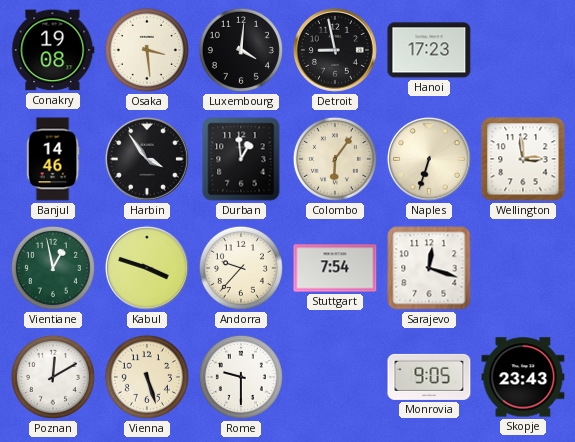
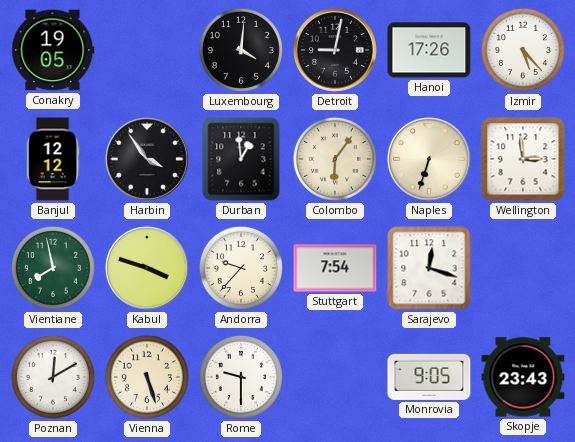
Conakry: 19:08 -> 19:05 (53, 50)
Osaka: 3:29 -> none (147, 50)
Detroit: 8:58 -> 9:02 (335, 50)
Hanoi: 17:23 -> 17:26 (429, 50)
Izmir: none -> 5:23 (523, 50)
Banjul: 14:46 -> 12:12 (53, 159)
Vientiane: 12:58 -> 7:58 (53, 268)
